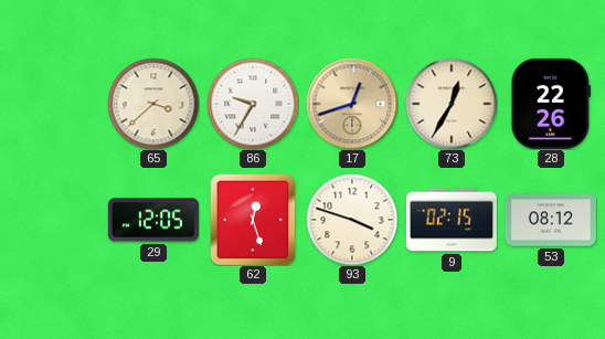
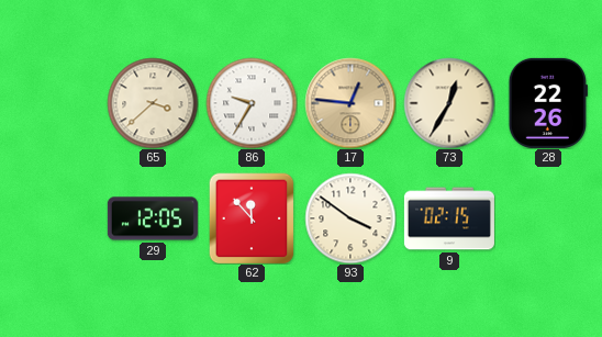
17: 12:42 -> 12:46 (350, 103)
62: 12:27 -> 11:53 (252, 218)
93: 3:48 -> 3:51 (350, 218)
53: 08:12 -> none (551, 220)
